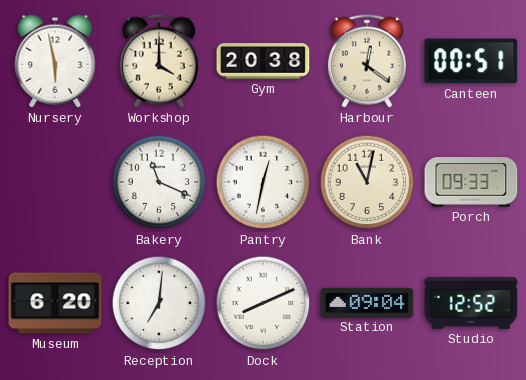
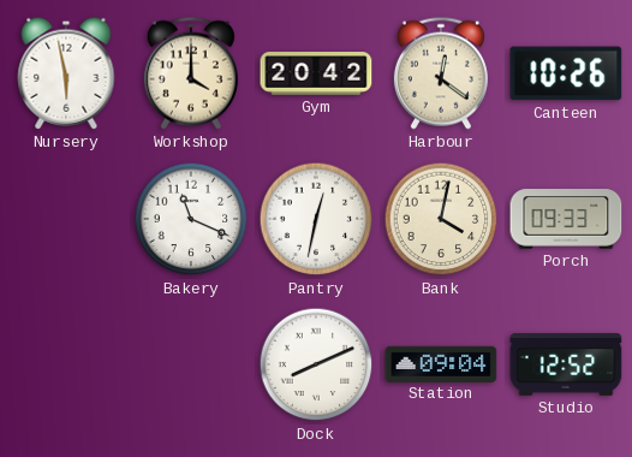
Gym: 20:38 -> 20:42 (316, 73)
Canteen: 00:51 -> 10:26 (566, 73)
Bank: 11:02 -> 4:02 (441, 219)
Museum: 6:20 -> none (55, 303)
Reception: 7:01 -> none (159, 303)
